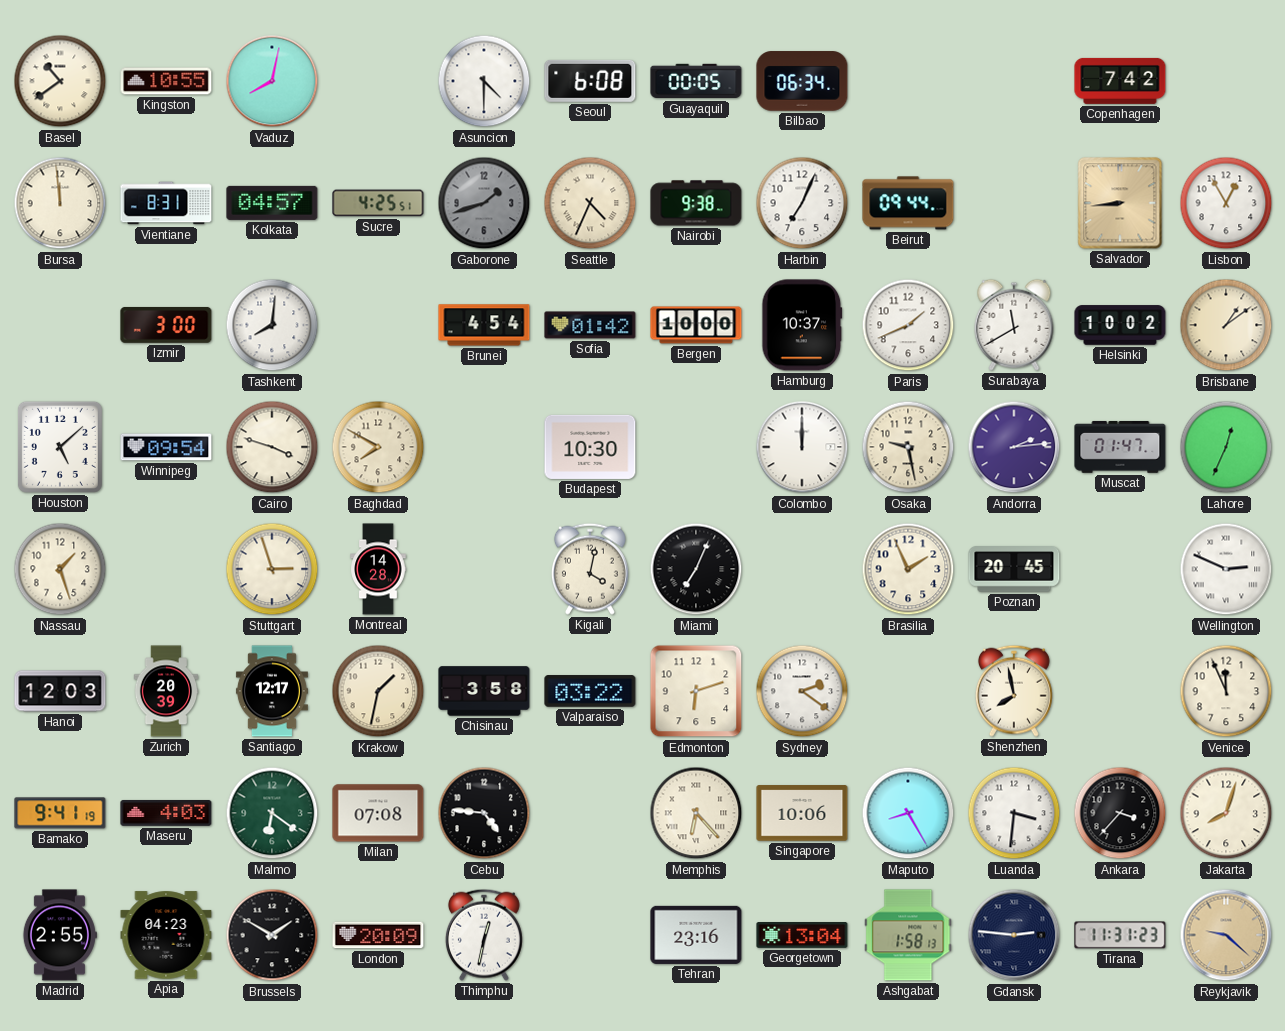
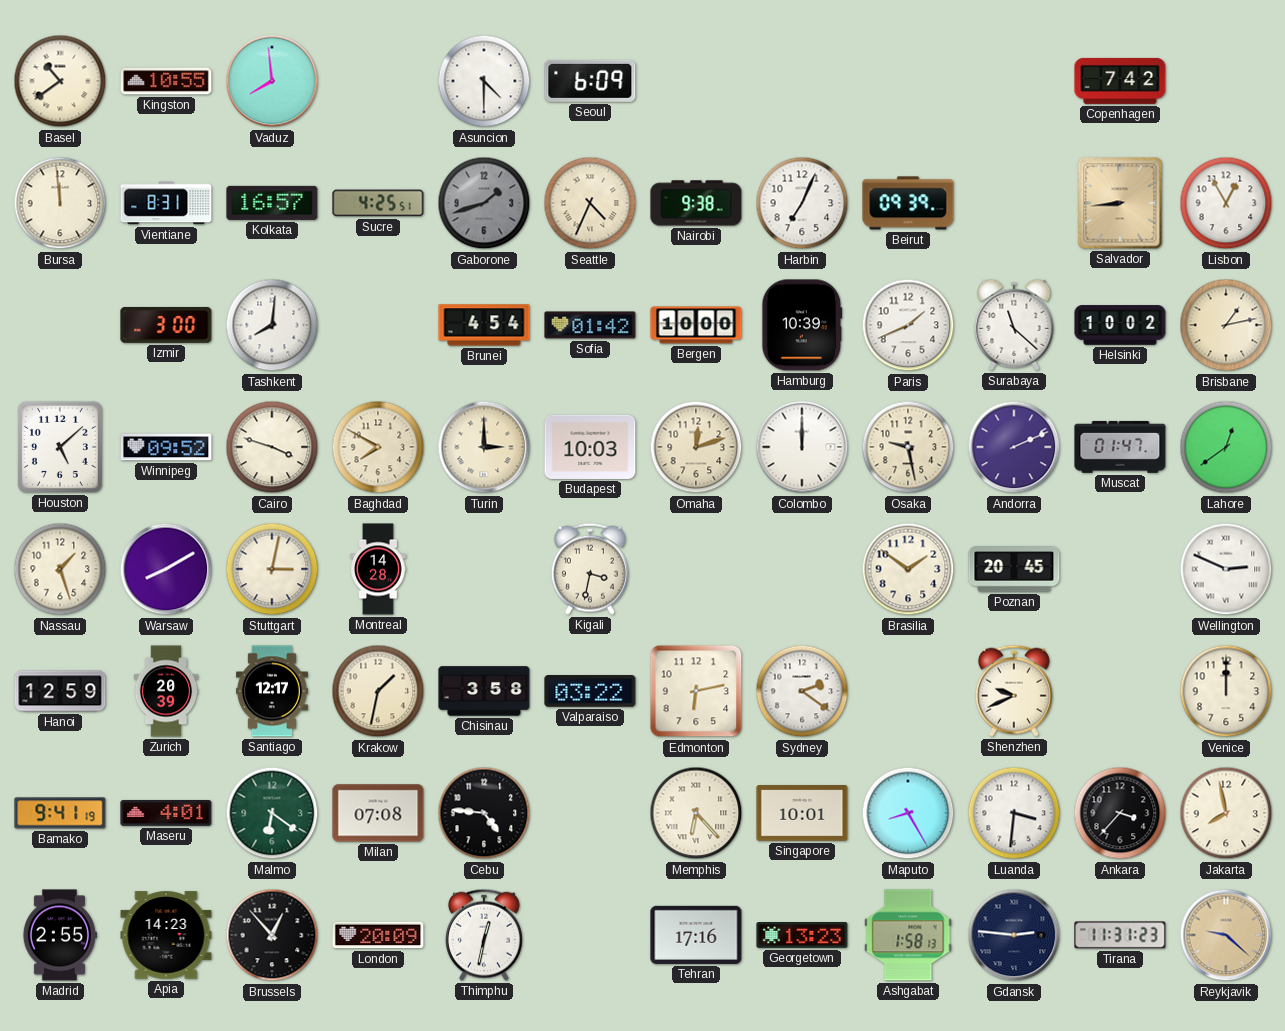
Vaduz: 8:02 -> 7:59 (272, 81)
Seoul: 6:08 -> 6:09 (590, 81)
Guayaquil: 00:05 -> none (696, 81)
Bilbao: 06:34 -> none (802, 81)
Kolkata: 04:57 -> 16:57 (272, 203)
Beirut: 09:44 -> 09:39 (908, 203)
Hamburg: 10:37 -> 10:39 (802, 325)
Surabaya: 11:40 -> 11:22 (1014, 325)
Brisbane: 1:09 -> 1:13 (1226, 325)
Winnipeg: 09:54 -> 09:52 (166, 447)
Turin: none -> 3:00 (484, 447)
Budapest: 10:30 -> 10:03 (590, 447)
Omaha: none -> 12:12 (696, 447)
Andorra: 2:14 -> 2:11 (1014, 447)
Lahore: 12:34 -> 12:39 (1226, 447)
Warsaw: none -> 8:10 (166, 569)
Stuttgart: 2:57 -> 3:02 (272, 569)
Kigali: 4:02 -> 3:32 (590, 569)
Miami: 7:04 -> none (696, 569)
Brasilia: 1:56 -> 1:51 (908, 569)
Hanoi: 12:03 -> 12:59 (60, 691)
Edmonton: 6:12 -> 6:13 (696, 691)
Shenzhen: 7:58 -> 9:41 (1014, 691)
Venice: 11:56 -> 12:00 (1226, 691)
Maseru: 4:03 -> 4:01 (166, 813)
Singapore: 10:06 -> 10:01 (802, 813)
Jakarta: 8:03 -> 7:58 (1226, 813)
Apia: 04:23 -> 14:23 (166, 935)
Brussels: 1:50 -> 12:53 (272, 935)
Tehran: 23:16 -> 17:16 (696, 935)
Georgetown: 13:04 -> 13:23 (802, 936)
